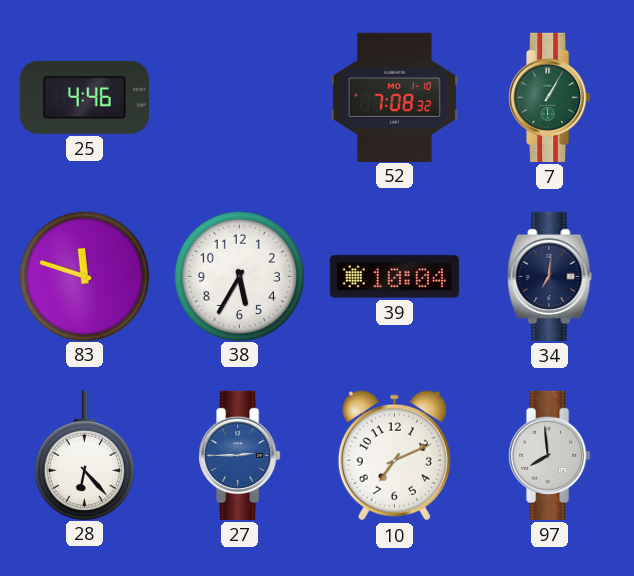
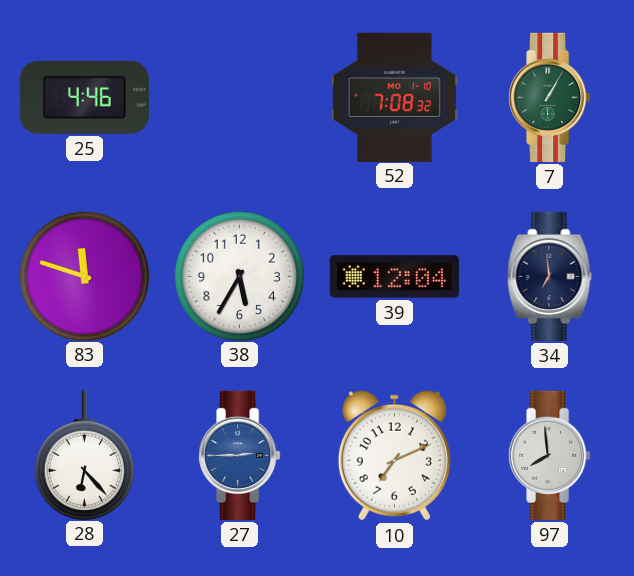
39: 10:04 -> 12:04 (394, 277)
34: 7:01 -> 6:59 (550, 276)
